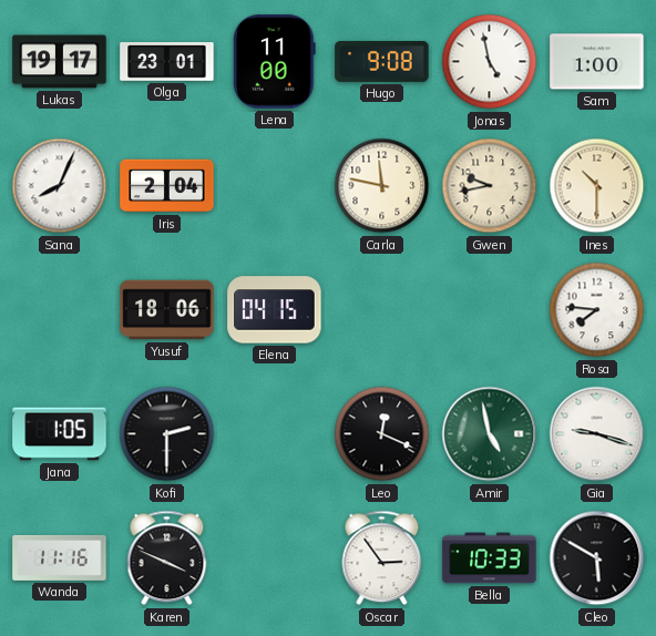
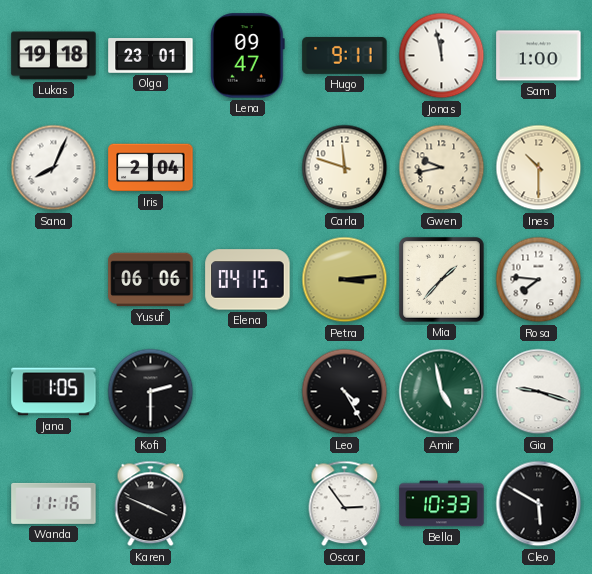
Lukas: 19:17 -> 19:18 (54, 56)
Lena: 11:00 -> 09:47 (248, 56)
Hugo: 9:08 -> 9:11 (345, 55)
Jonas: 4:58 -> 11:58 (442, 56)
Carla: 11:47 -> 11:48 (345, 168)
Yusuf: 18:06 -> 06:06 (151, 280)
Petra: none -> 3:14 (345, 280)
Mia: none -> 1:37 (442, 280)
Leo: 12:19 -> 4:25 (345, 392)
